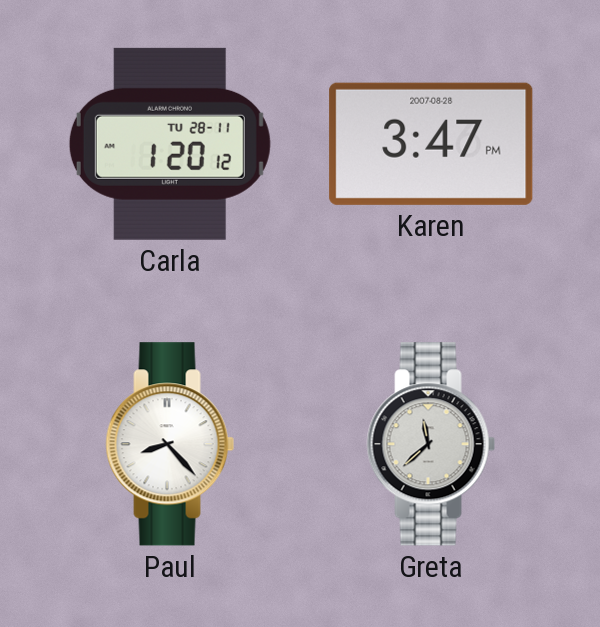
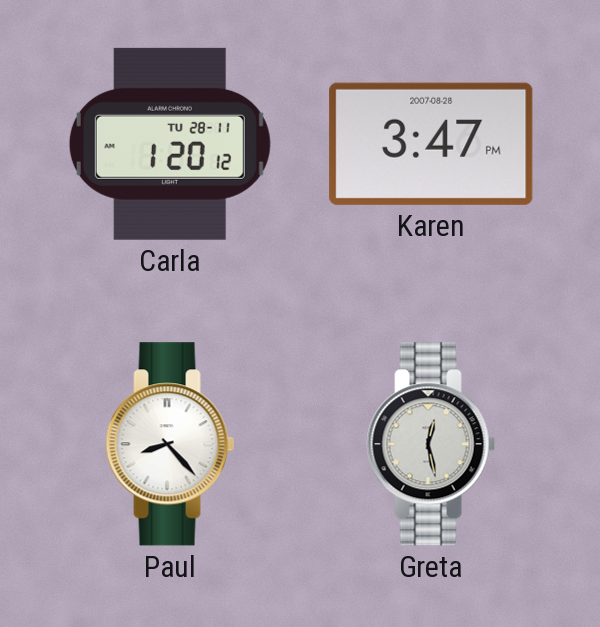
Greta: 11:38 -> 12:28 (431, 444)
